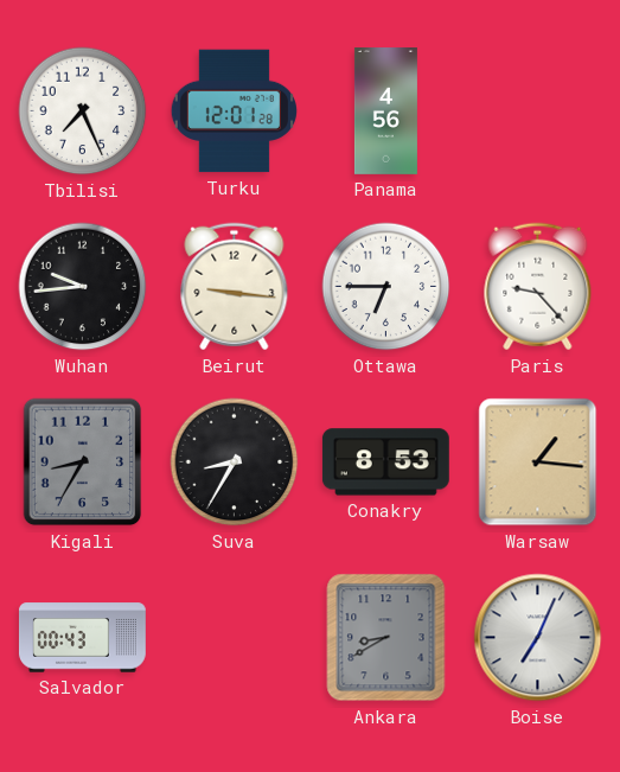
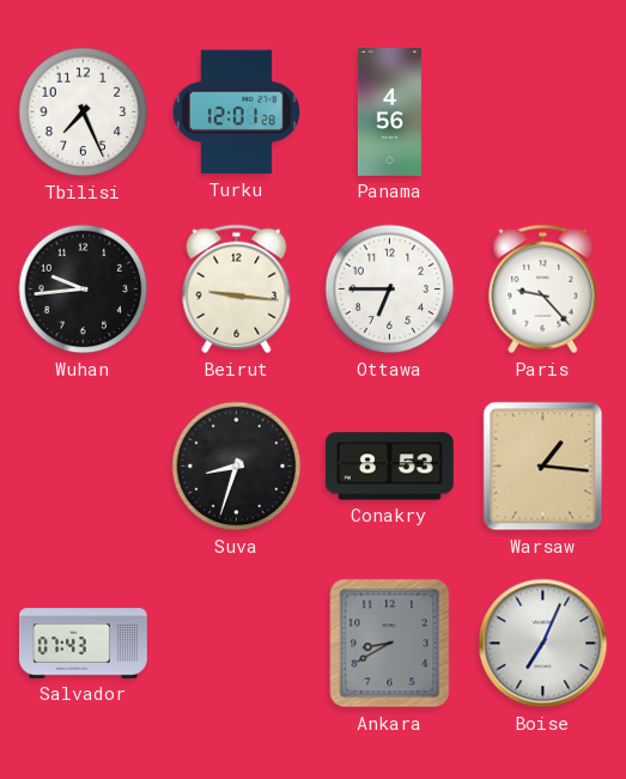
Kigali: 8:35 -> none (83, 462)
Suva: 8:35 -> 8:33 (237, 467)
Salvador: 00:43 -> 07:43 (83, 644)
